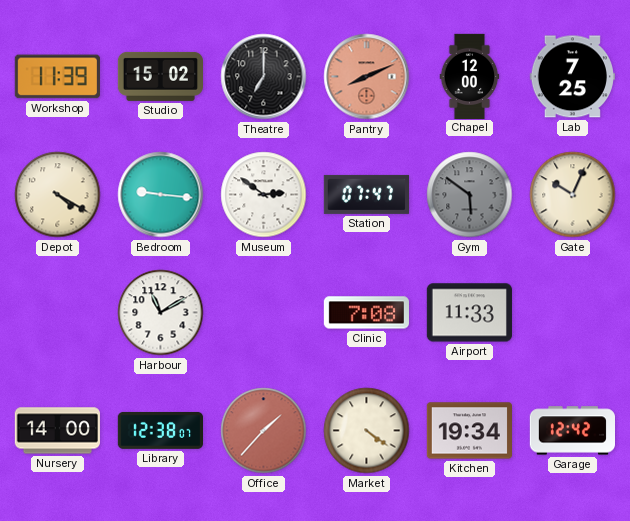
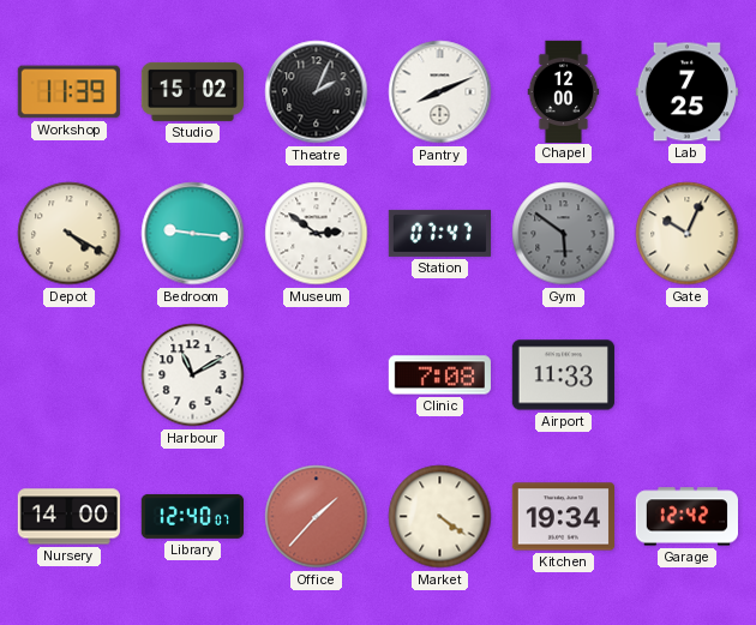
Theatre: 7:00 -> 2:04 (317, 92)
Pantry dial: salmon -> white (440, 92)
Library: 12:38 -> 12:40 (192, 516)
